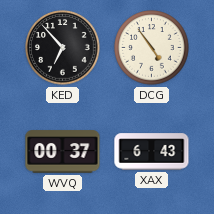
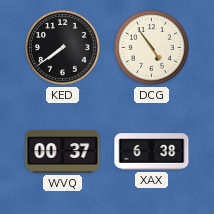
KED: 6:53 -> 7:39 (63, 48)
XAX: 6:43 -> 6:38 (152, 152)
